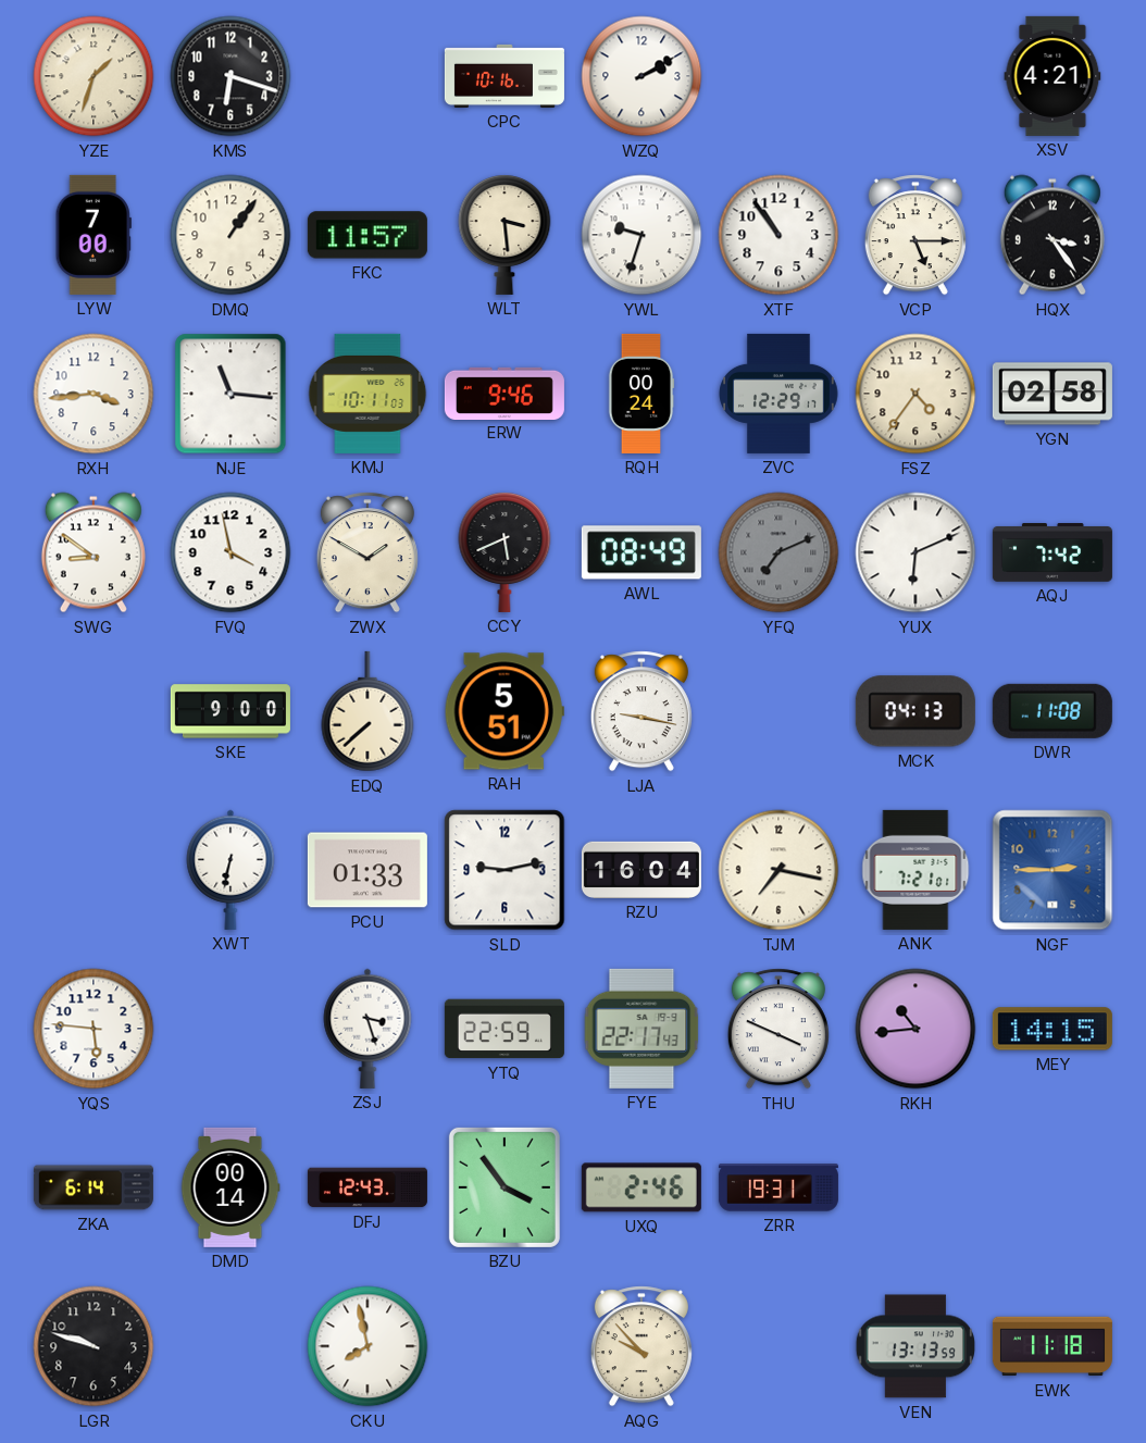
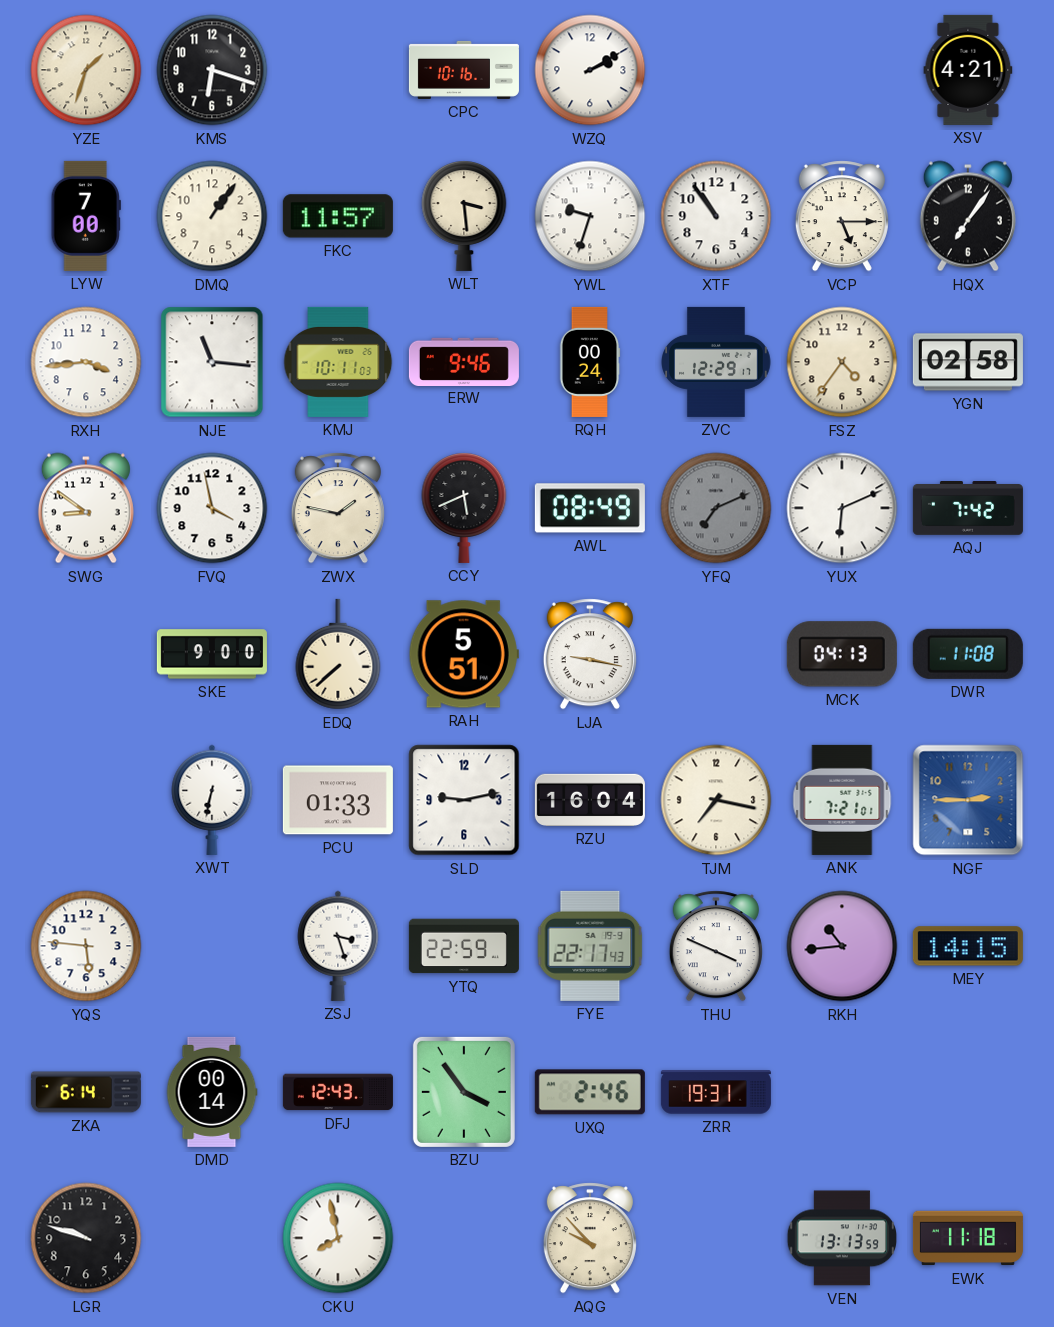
HQX: 3:24 -> 7:06 (968, 216)
ZWX: 1:50 -> 1:47 (338, 508)
